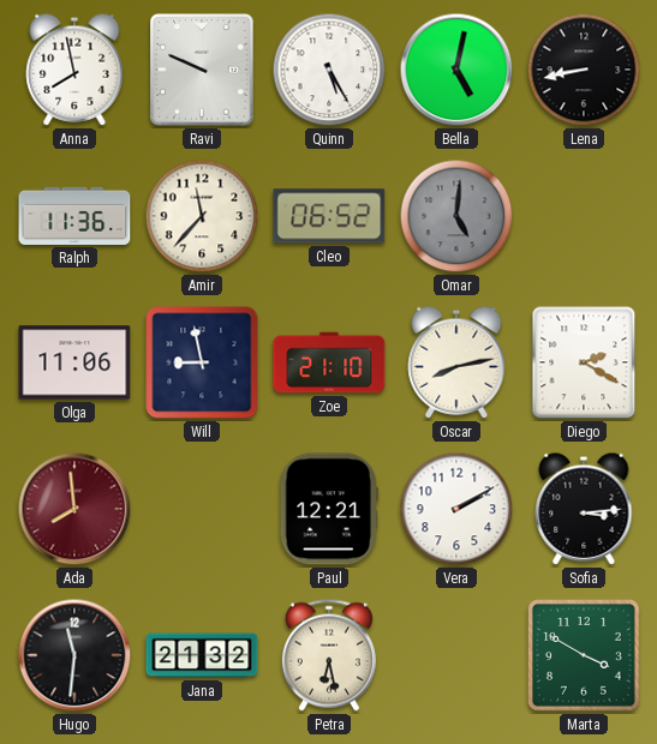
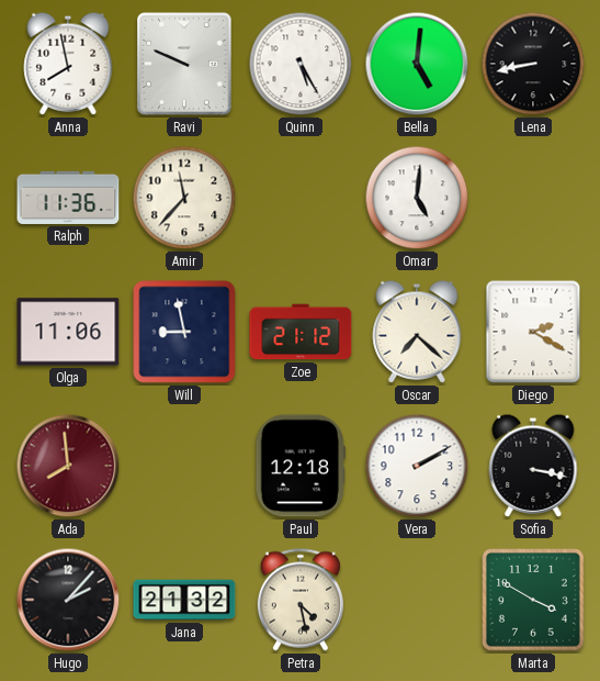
Bella: 5:02 -> 5:01 (417, 64)
Cleo: 06:52 -> none (329, 216)
Omar dial: grey -> white (417, 198)
Zoe: 21:10 -> 21:12 (301, 332)
Oscar: 8:13 -> 7:22 (417, 332)
Paul: 12:21 -> 12:18 (301, 466)
Sofia: 3:14 -> 3:17 (533, 466)
Hugo: 11:31 -> 2:07 (68, 600)
Petra: 6:28 -> 4:28 (301, 600)
